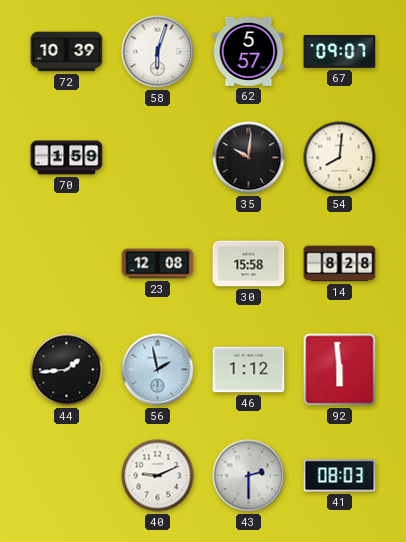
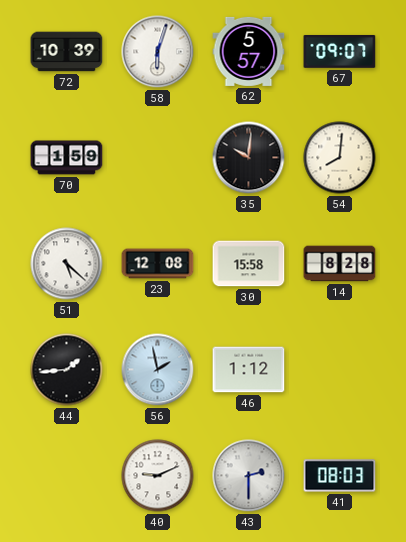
51: none -> 5:22 (67, 264)
92: 5:59 -> none (340, 370)
